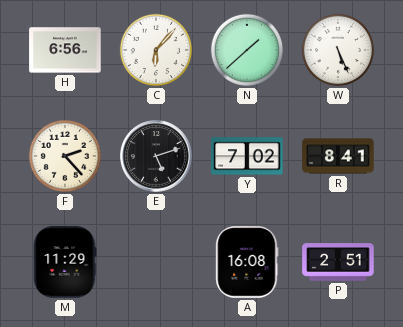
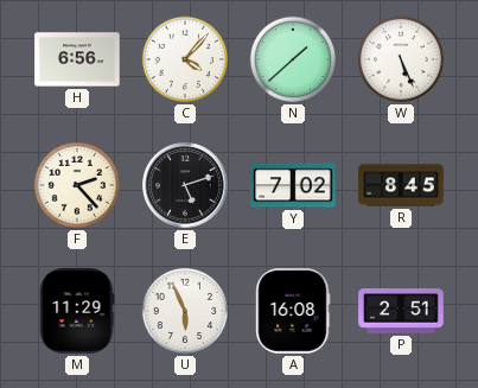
C: 6:07 -> 4:07 (185, 59)
R: 8:41 -> 8:45 (401, 185)
U: none -> 5:56 (185, 311)
